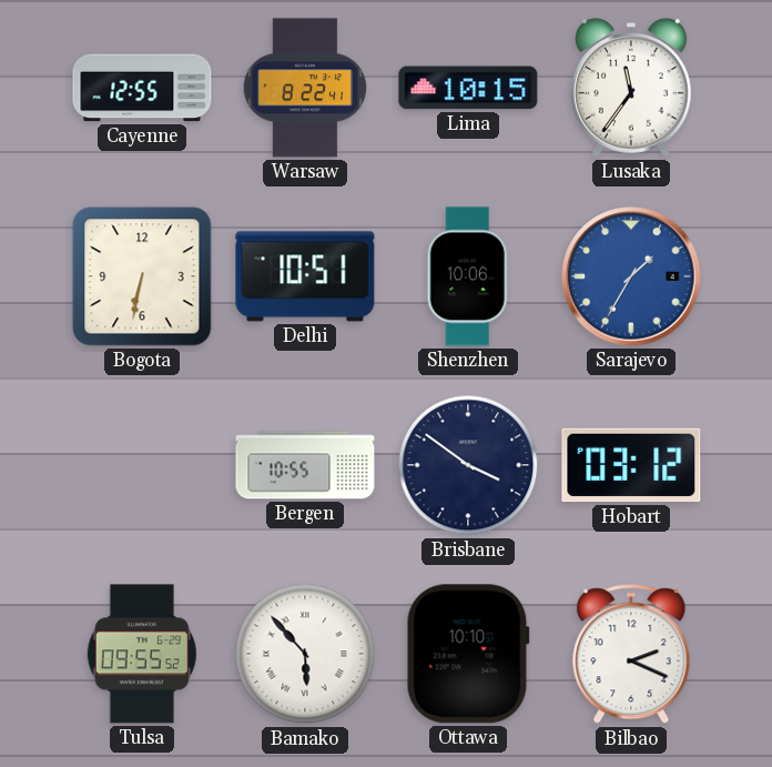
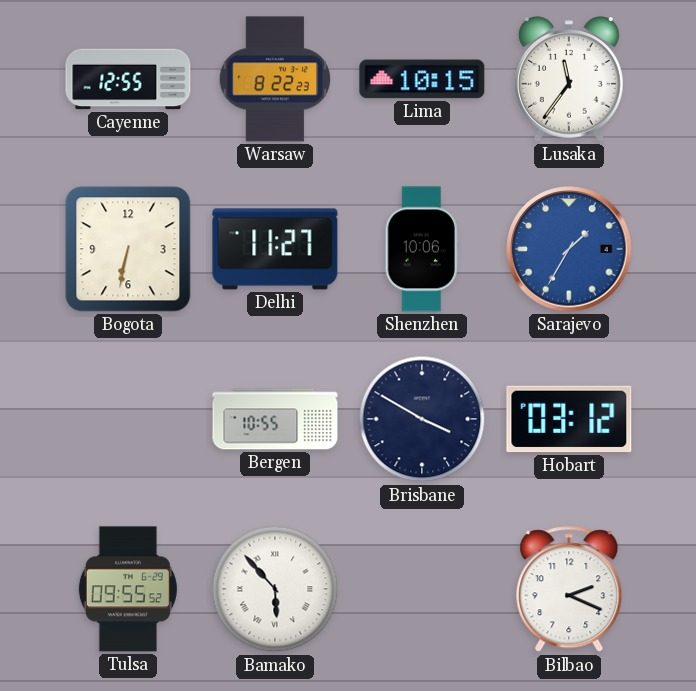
Warsaw: 8:22:41 -> 8:22:23 (275, 79)
Delhi: 10:51 -> 11:27 (275, 249)
Brisbane: 3:51 -> 3:50 (422, 419)
Ottawa: 10:10 -> none (468, 654)
